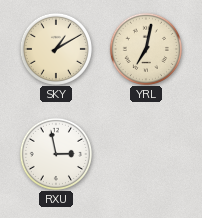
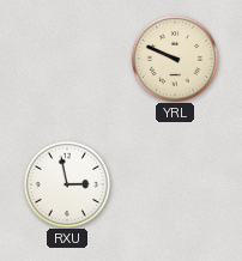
SKY: 1:10 -> none (55, 48)
YRL: 7:02 -> 9:49 (174, 57)
